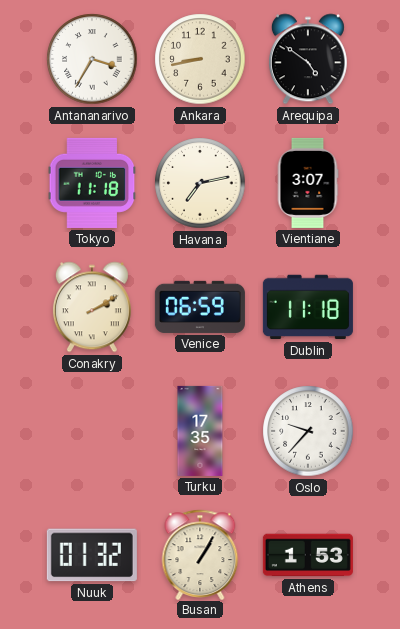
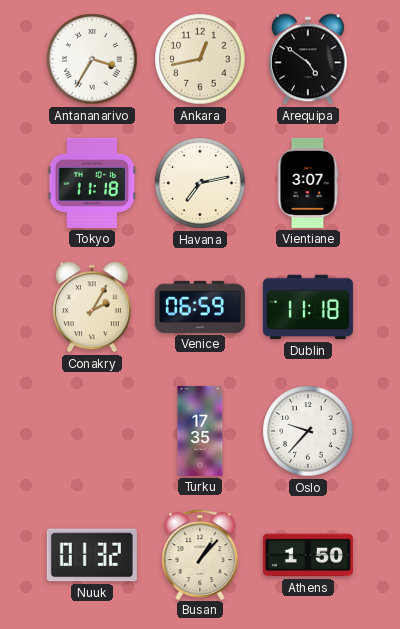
Ankara: 8:43 -> 12:43 (200, 59)
Conakry: 2:10 -> 2:05 (92, 307)
Busan: 1:05 -> 1:07 (200, 554)
Athens: 1:53 -> 1:50 (308, 555)
